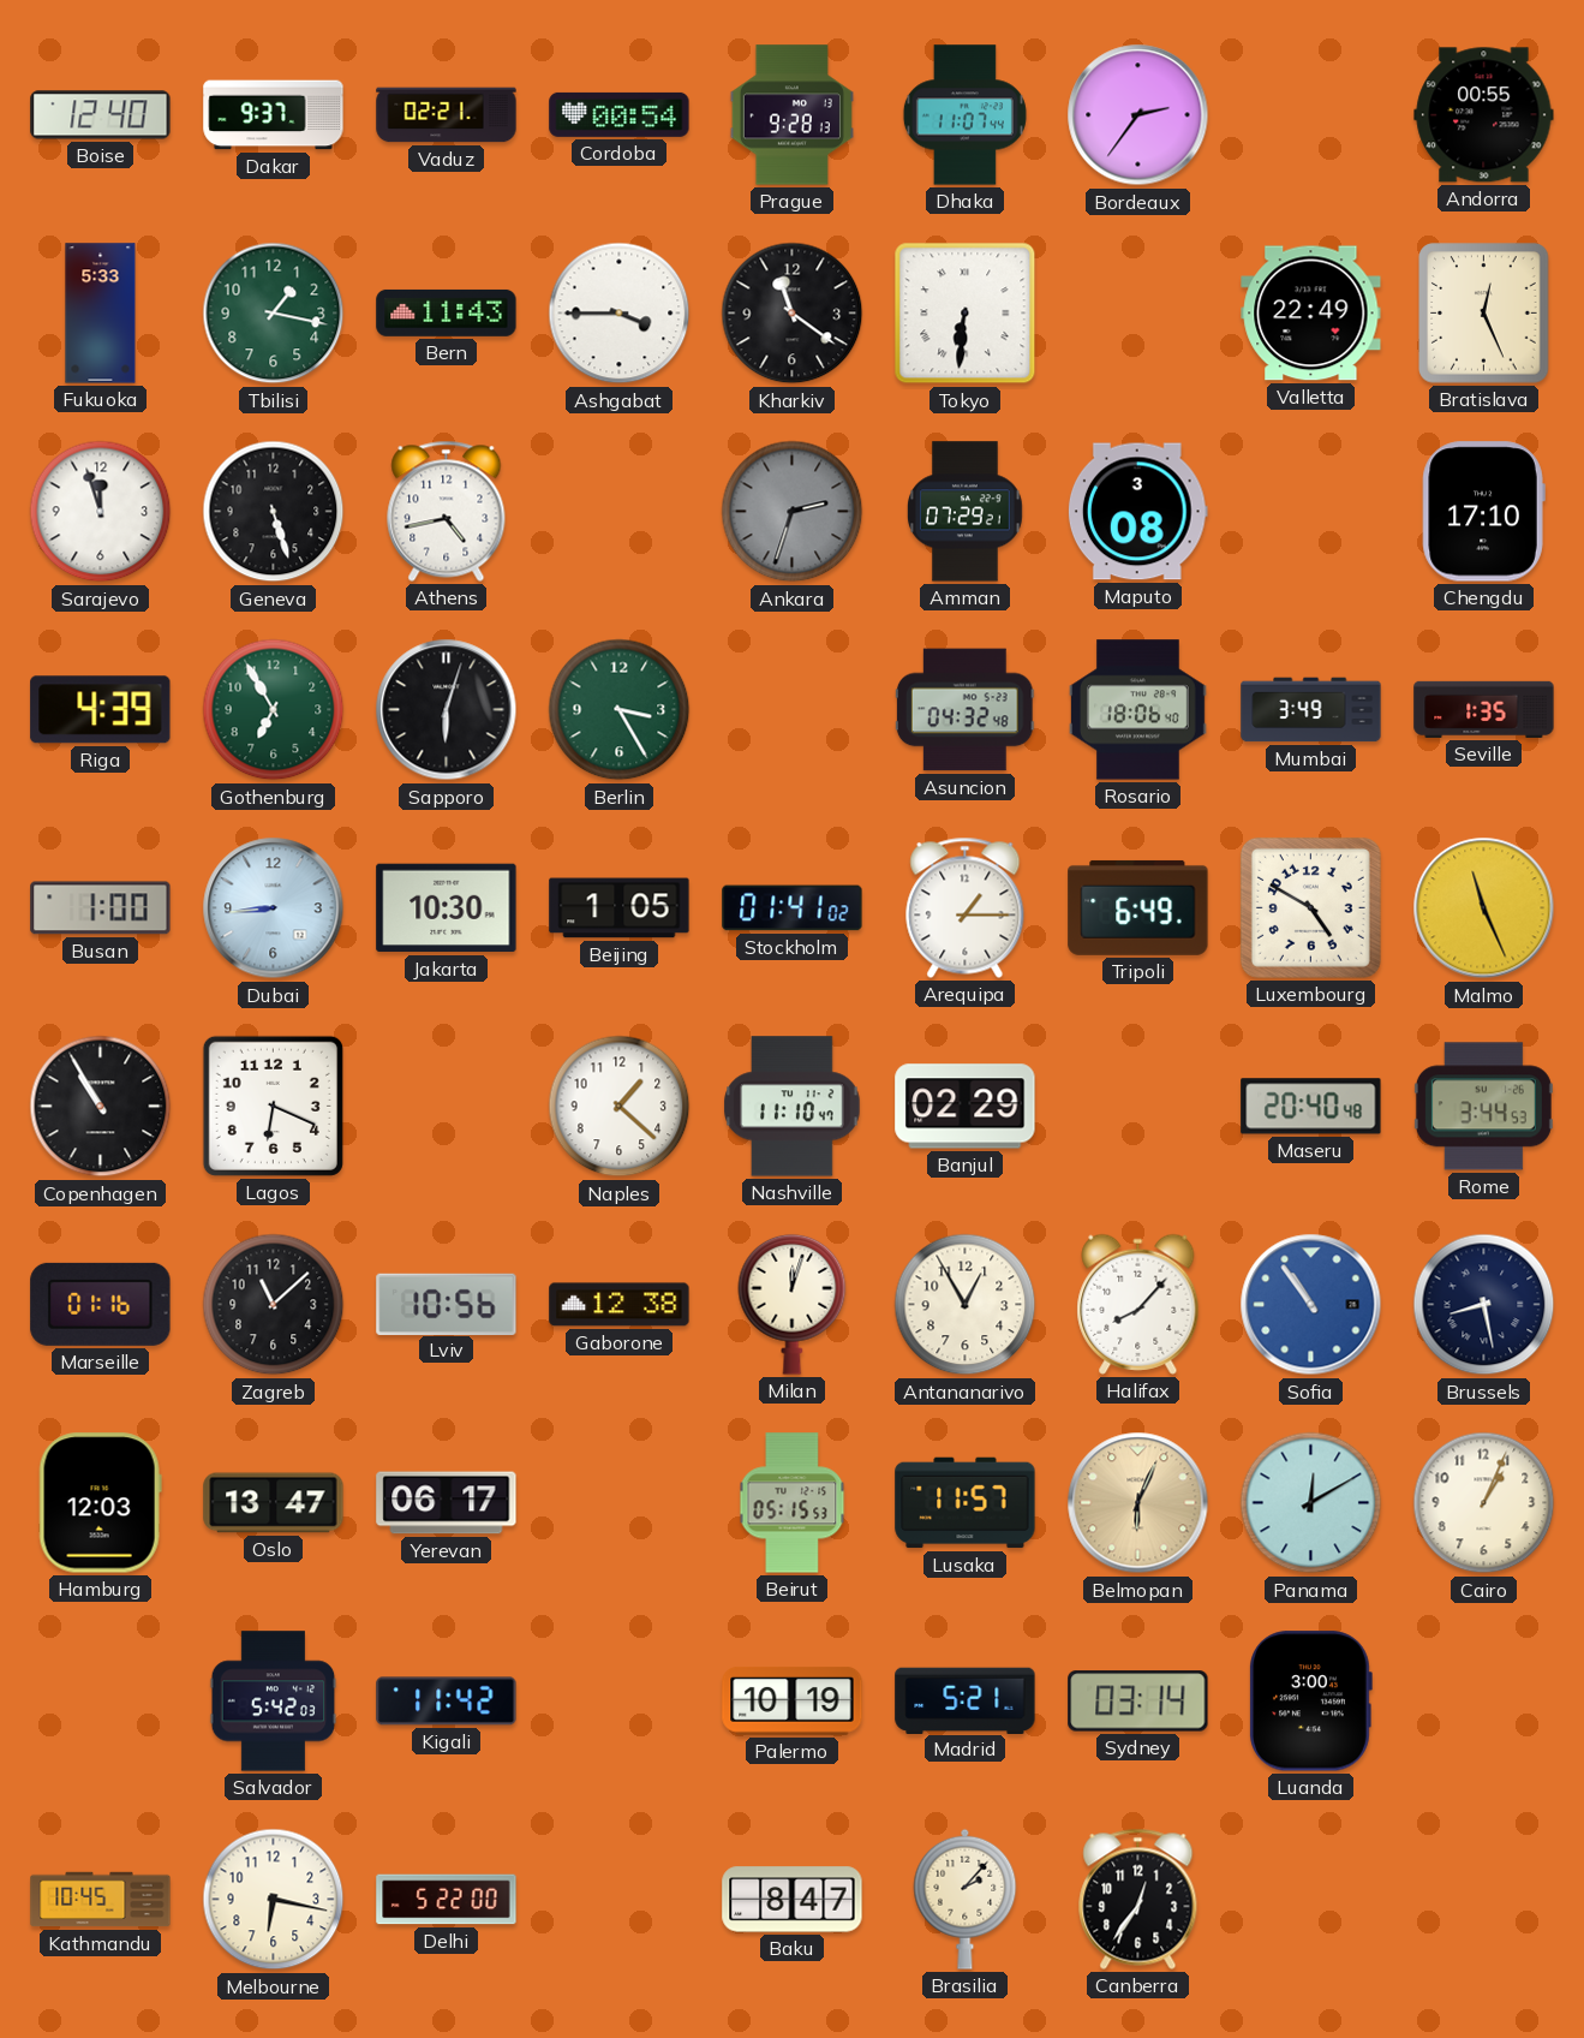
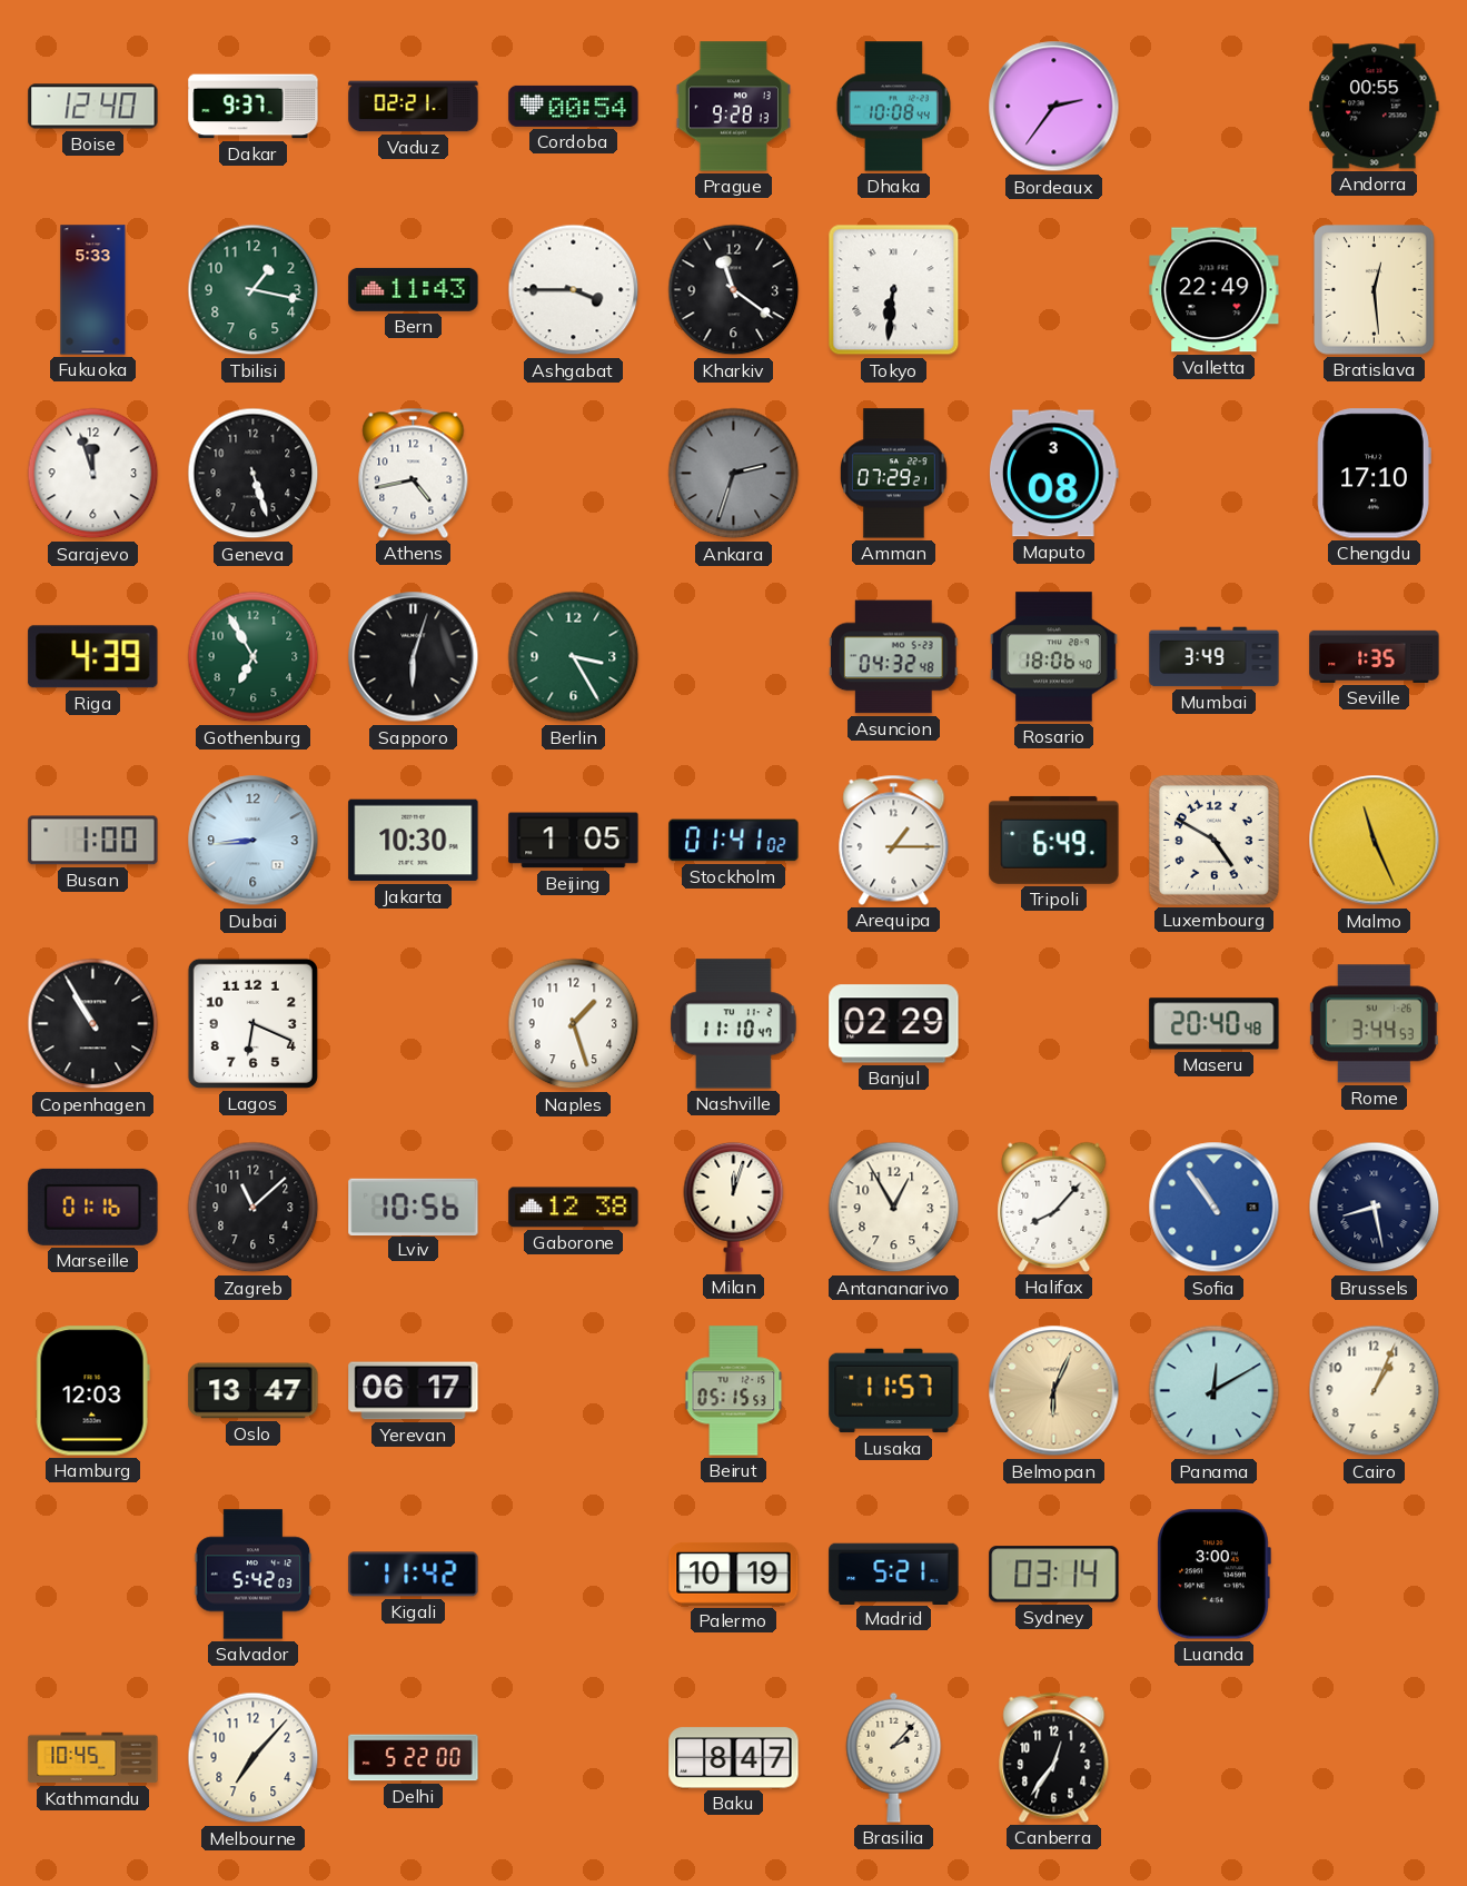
Dhaka: 11:07 -> 10:08 (893, 107)
Bratislava: 12:26 -> 12:29 (1375, 290)
Naples: 1:22 -> 1:27 (574, 1024)
Melbourne: 6:17 -> 7:07 (254, 1758)
